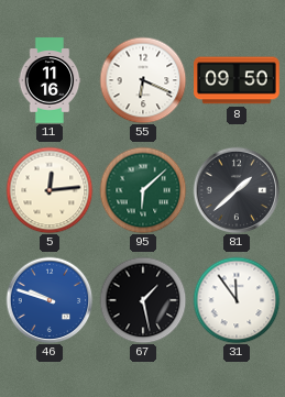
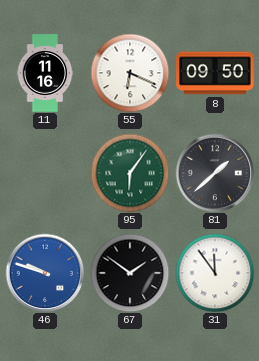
5: 12:14 -> none (50, 190)
95: 6:08 -> 6:06 (130, 173)
67: 1:28 -> 1:51 (130, 273)
